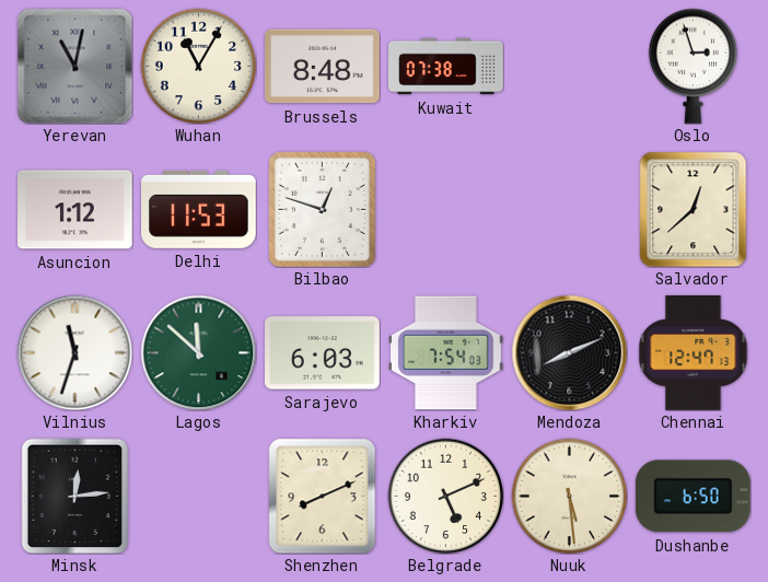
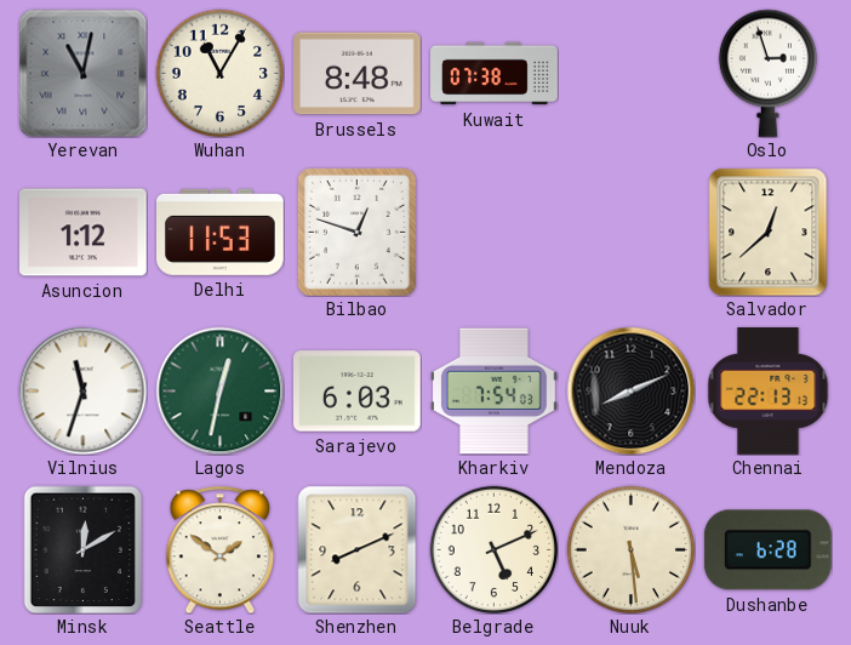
Lagos: 11:52 -> 12:32 (219, 390)
Chennai: 12:47 -> 22:13 (769, 392)
Minsk: 12:14 -> 12:10 (84, 549)
Seattle: none -> 1:51 (219, 549)
Dushanbe: 6:50 -> 6:28 (767, 550)
